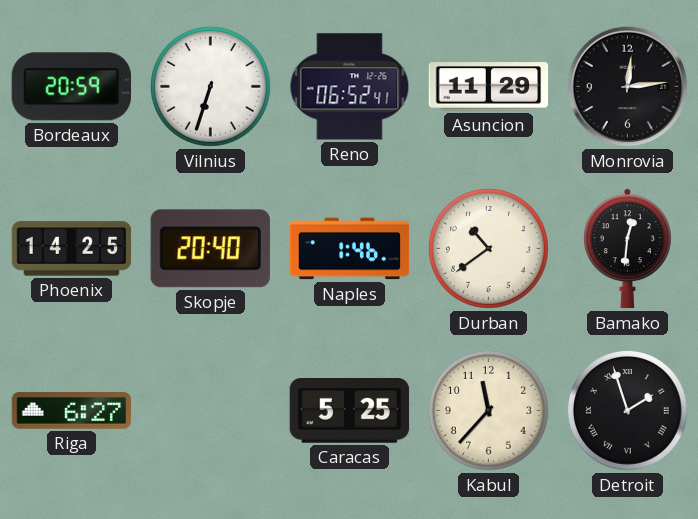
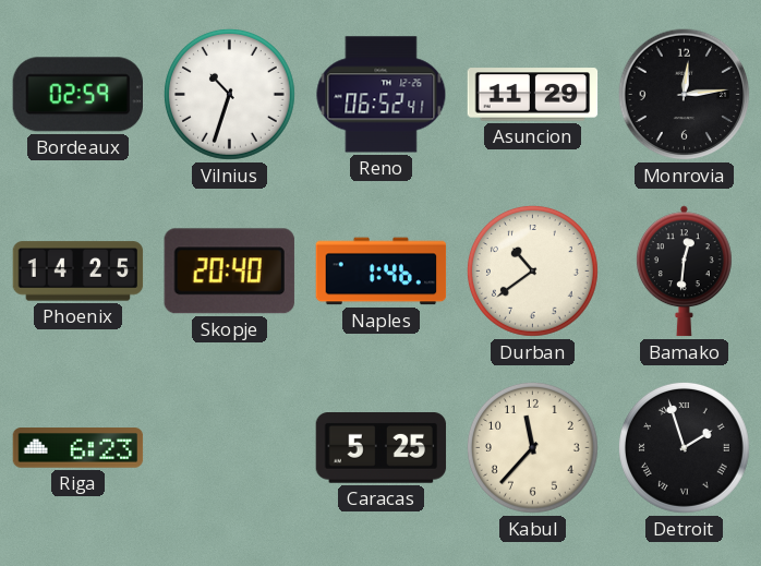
Bordeaux: 20:59 -> 02:59 (77, 95)
Vilnius: 6:33 -> 10:33 (230, 95)
Riga: 6:27 -> 6:23 (78, 448)
